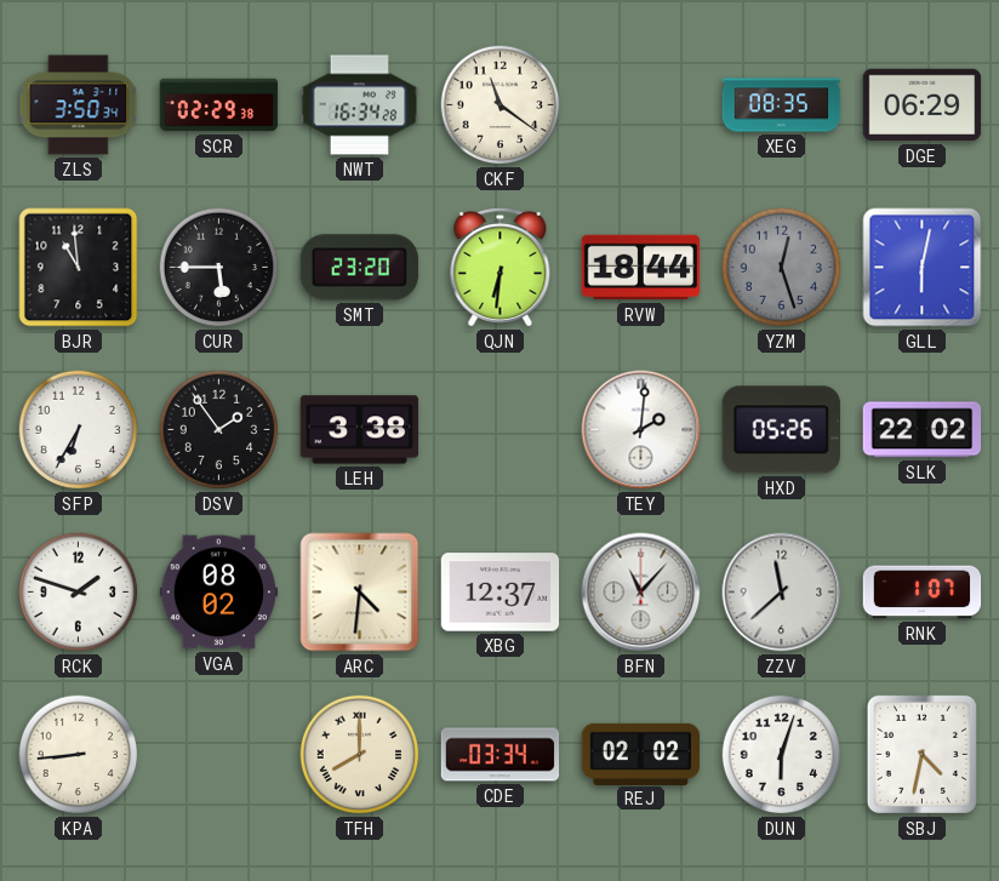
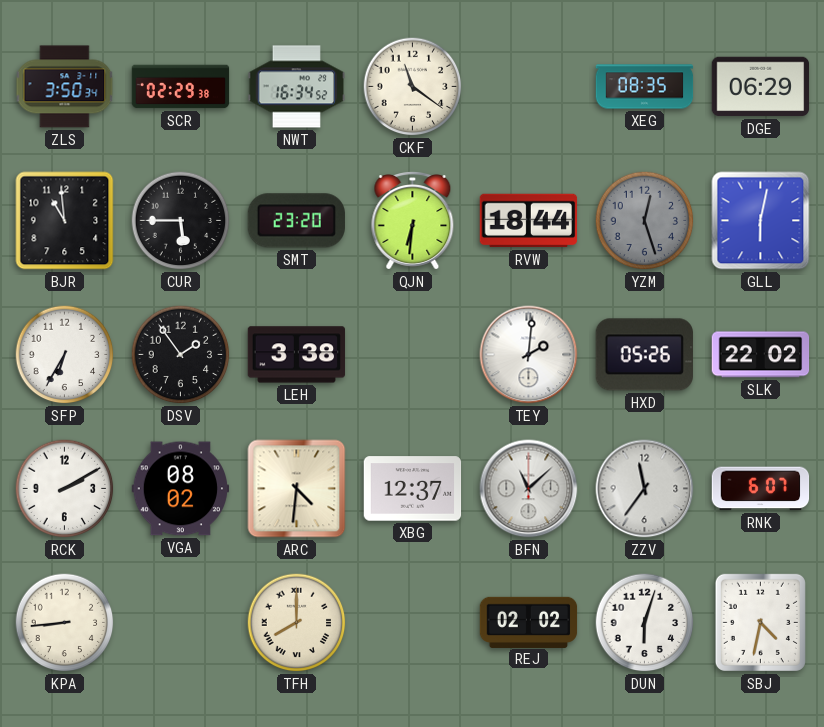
NWT: 16:34:28 -> 16:34:52 (297, 87)
RCK: 1:48 -> 2:10 (65, 489)
BFN: 11:07 -> 11:08 (529, 489)
ZZV: 11:38 -> 11:36 (645, 489)
RNK: 1:07 -> 6:07 (761, 489)
CDE: 03:34 -> none (501, 755)
